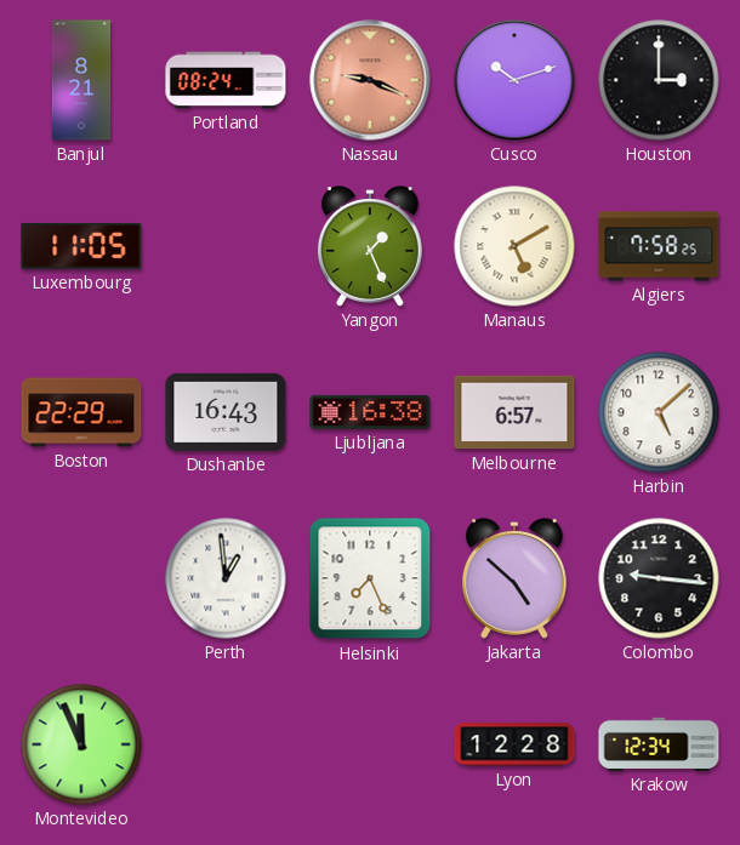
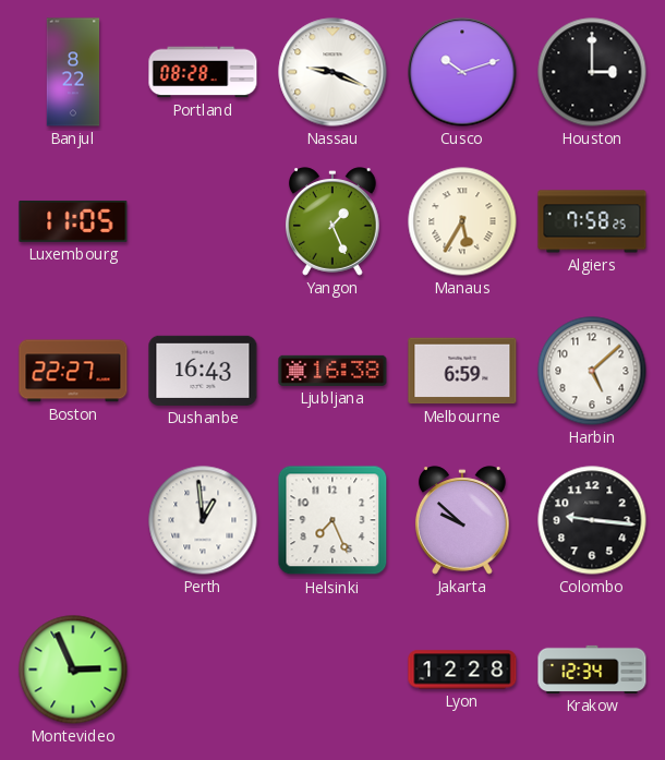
Banjul: 8:21 -> 8:22 (73, 72)
Portland: 08:24 -> 08:28 (203, 72)
Nassau dial: salmon -> white (332, 72)
Manaus: 5:10 -> 5:35 (462, 221)
Boston: 22:29 -> 22:27 (73, 371)
Melbourne: 6:57 -> 6:59 (462, 371)
Jakarta: 4:52 -> 9:52 (462, 520)
Montevideo: 11:56 -> 2:56 (73, 669)
